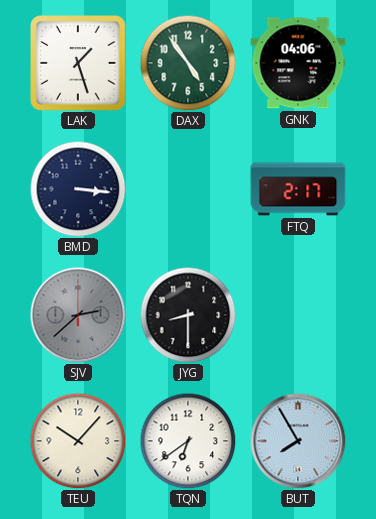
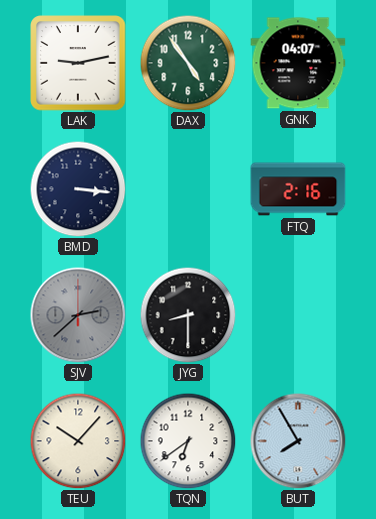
LAK: 1:27 -> 9:13 (78, 63)
GNK: 04:06 -> 04:07 (298, 63)
FTQ: 2:17 -> 2:16 (298, 189)
